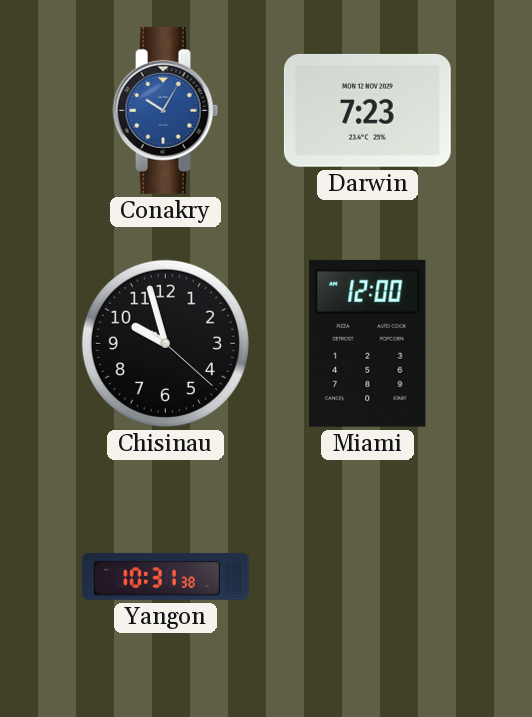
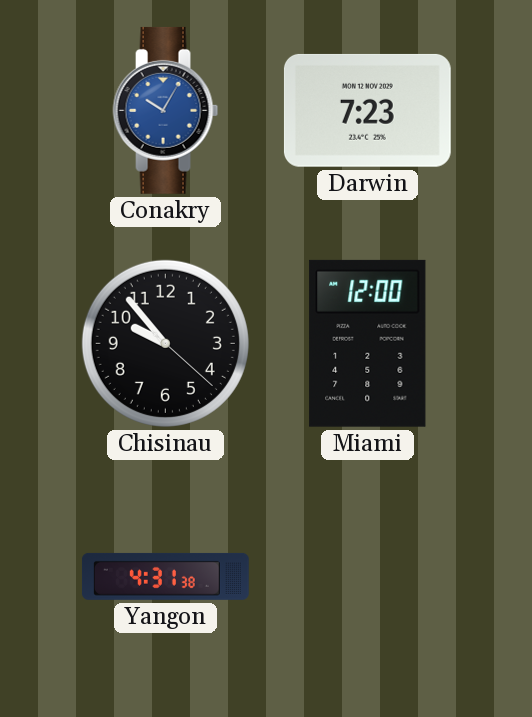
Chisinau: 9:57 -> 9:53 (165, 343)
Yangon: 10:31 -> 4:31 (165, 576)
